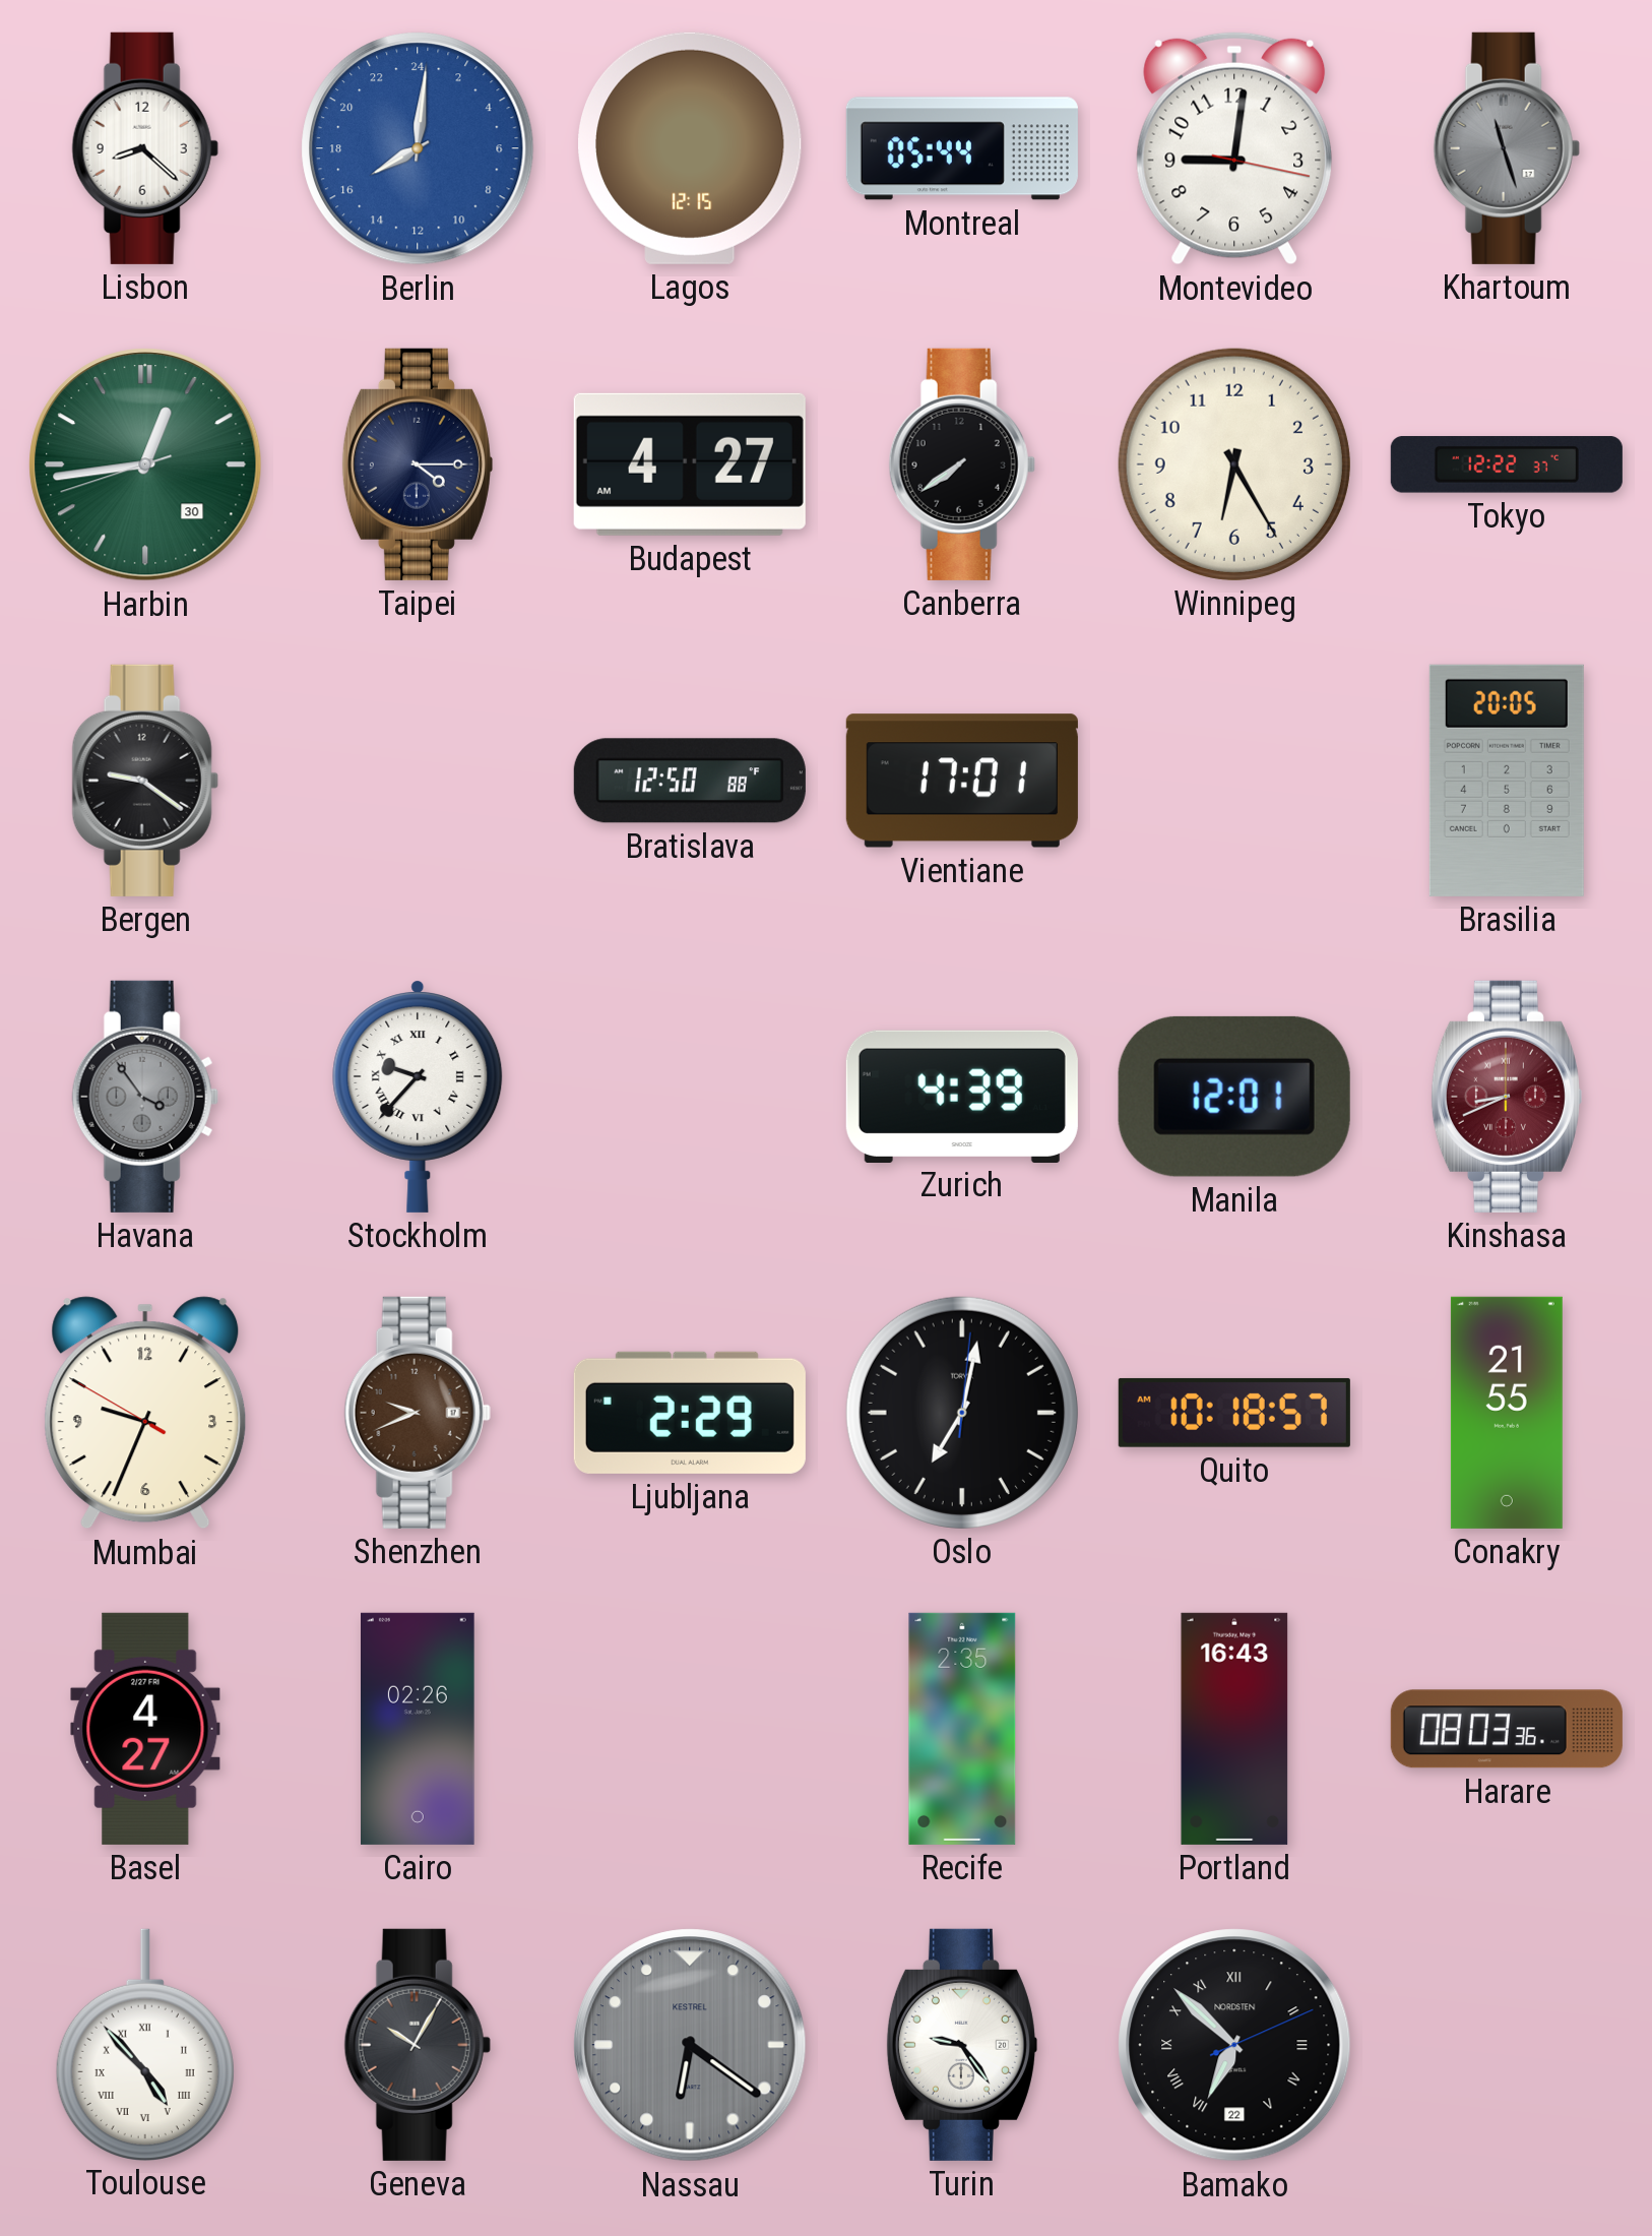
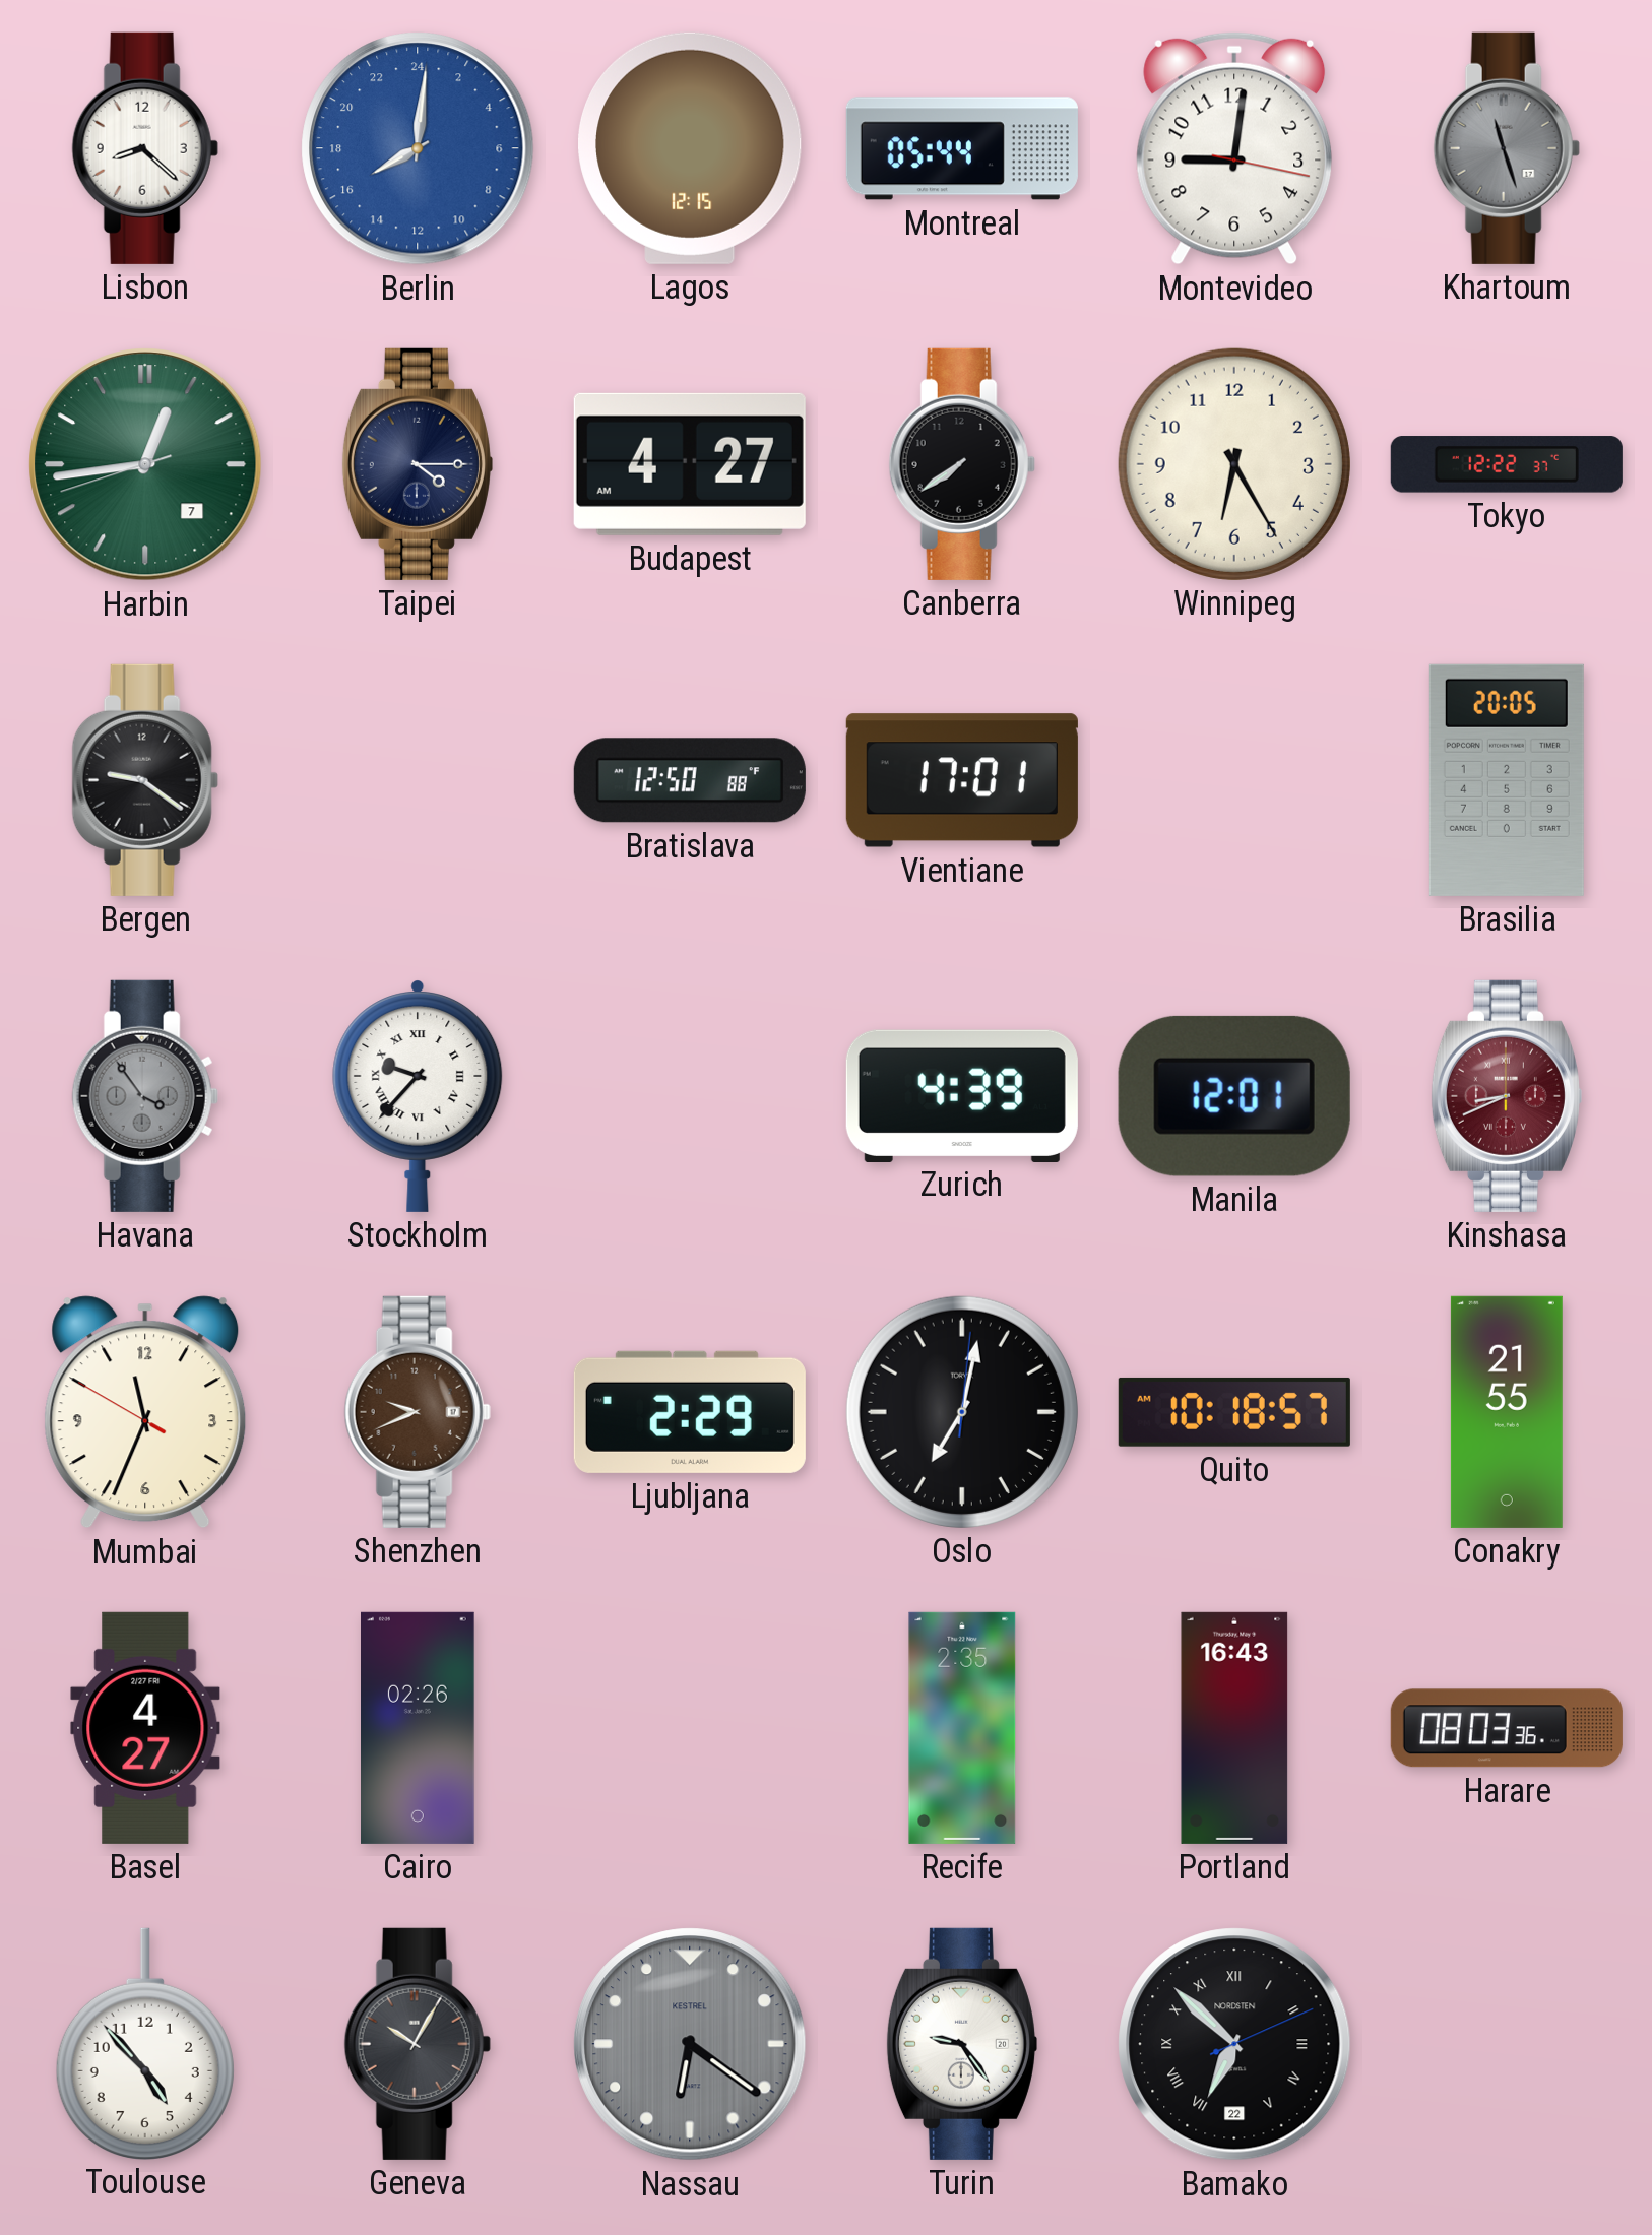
Harbin date: 30 -> 7 (145, 464)
Mumbai: 9:33 -> 11:33 (145, 1412)
Toulouse numerals: Roman -> Arabic (145, 2043)
